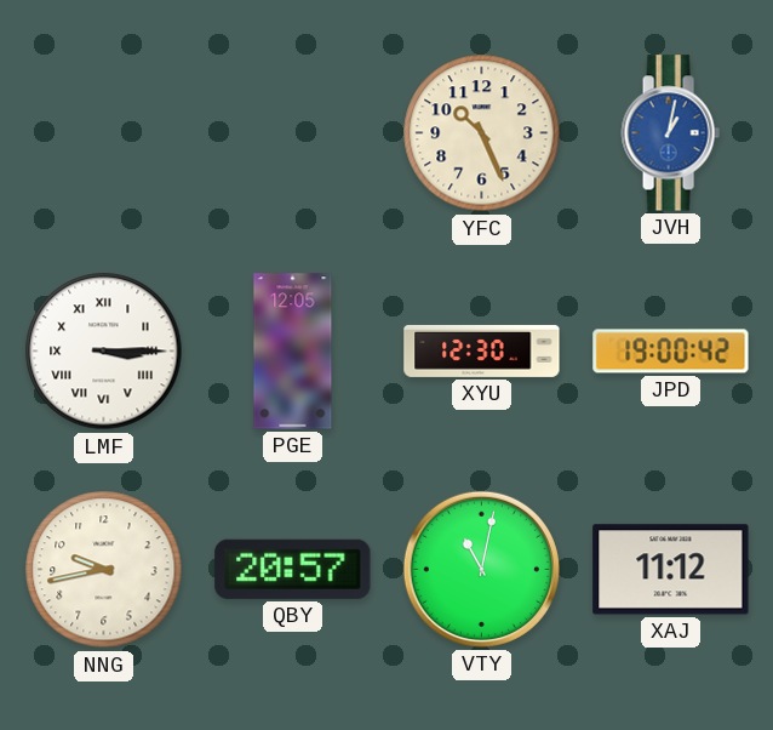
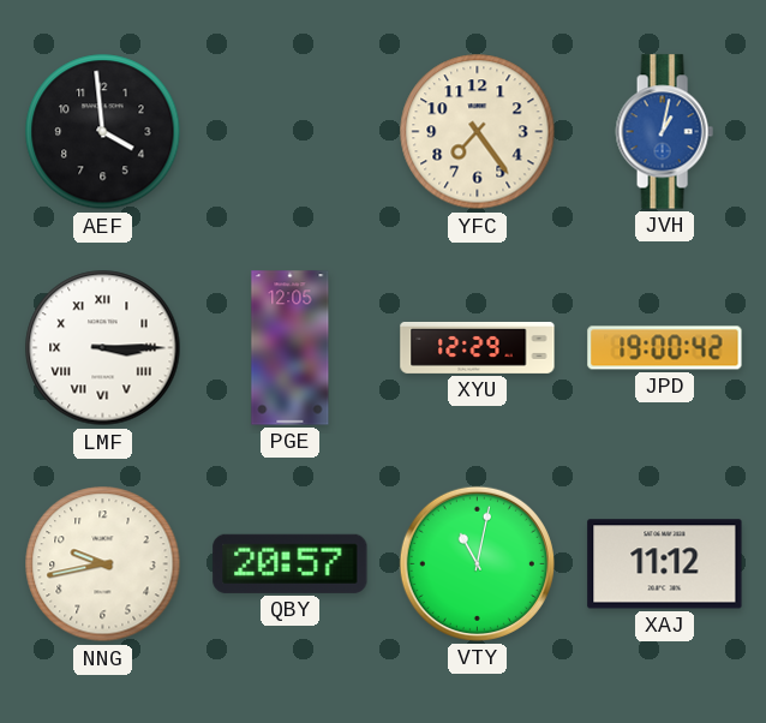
AEF: none -> 3:59 (103, 132)
YFC: 10:26 -> 7:24 (478, 132)
XYU: 12:30 -> 12:29 (478, 347)
